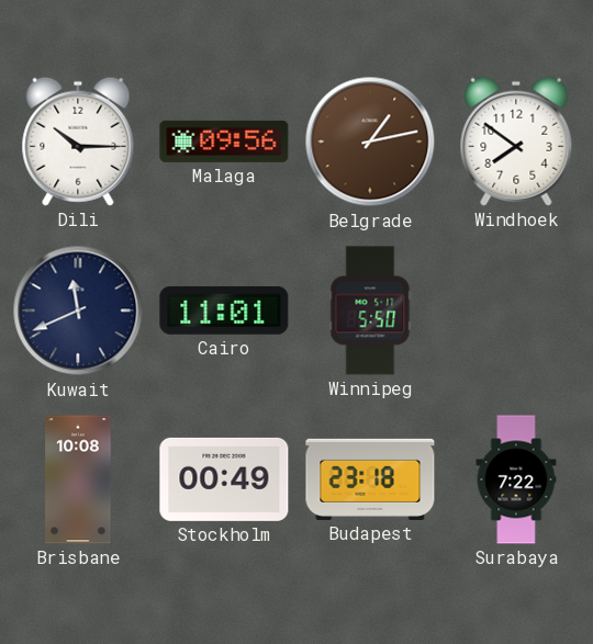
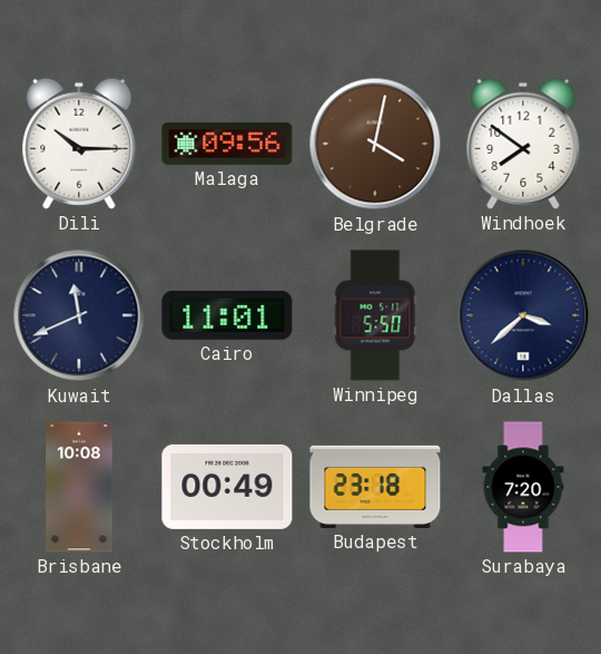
Belgrade: 1:13 -> 4:02 (375, 144)
Dallas: none -> 3:38 (523, 315)
Surabaya: 7:22 -> 7:20 (523, 487)
